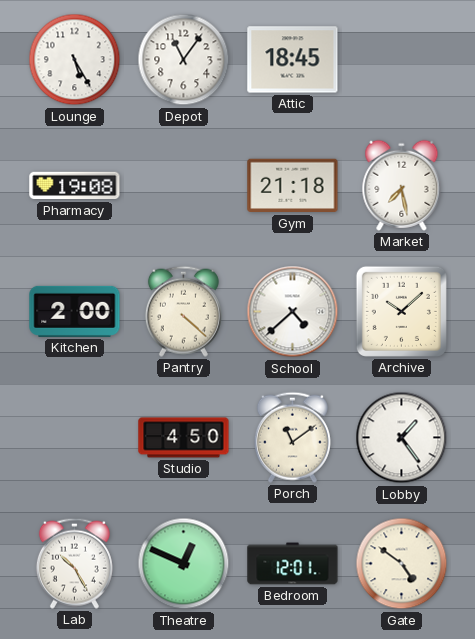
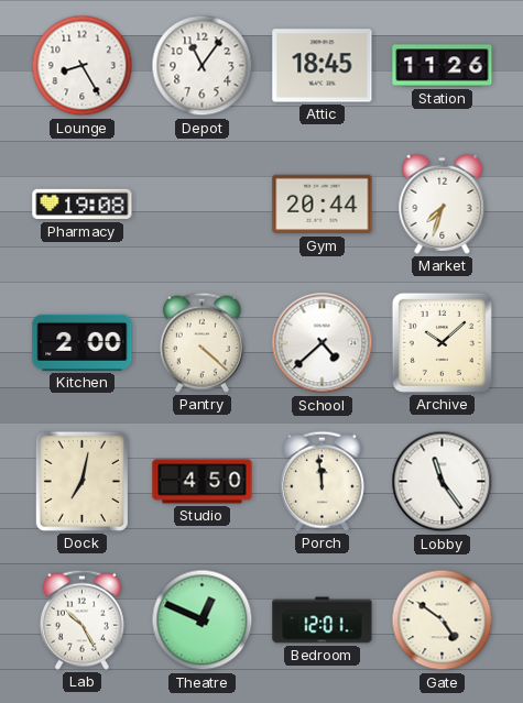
Lounge: 5:25 -> 8:25 (83, 66)
Station: none -> 11:26 (443, 66)
Gym: 21:18 -> 20:44 (323, 205)
Market: 7:28 -> 7:33 (443, 204)
Dock: none -> 7:02 (81, 481)
Porch: 11:09 -> 11:59 (322, 481)
Lobby: 1:24 -> 11:24 (443, 482)
